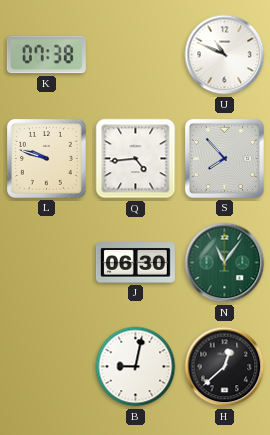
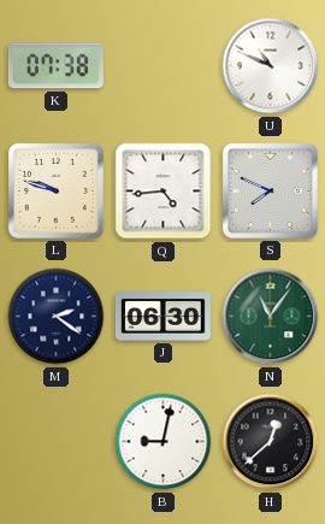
S: 7:53 -> 7:49 (270, 190)
M: none -> 2:21 (57, 317)
